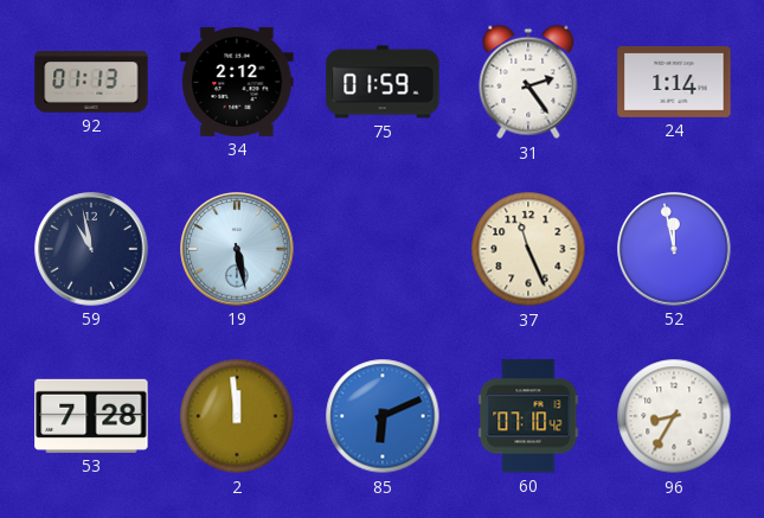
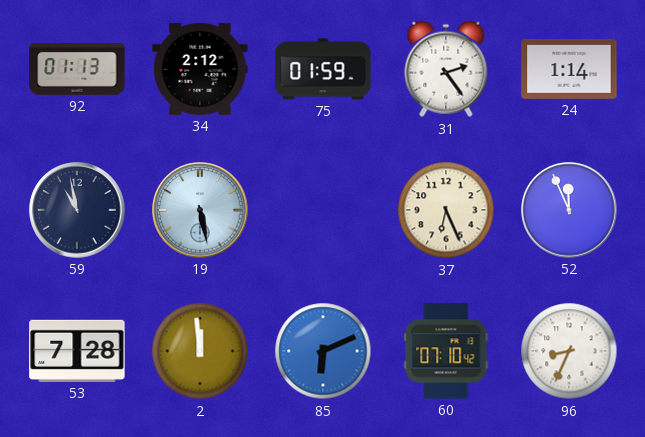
37: 11:26 -> 6:26 (446, 210)
52: 11:58 -> 11:56 (569, 210)
96: 8:35 -> 8:34 (569, 351)
